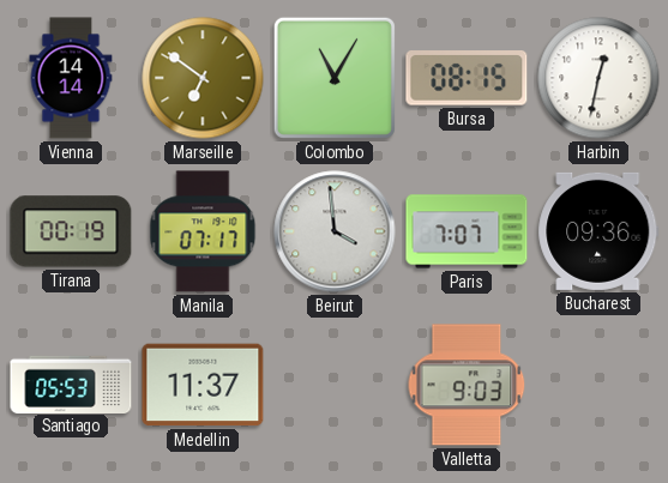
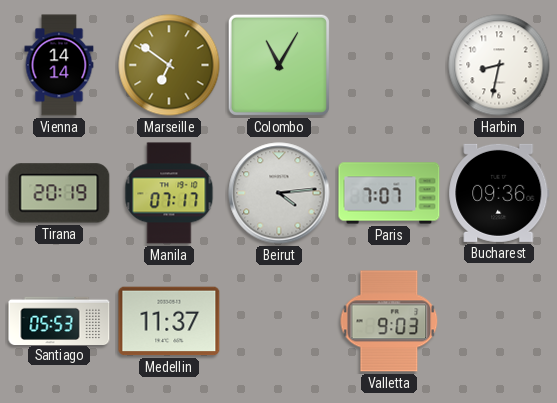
Bursa: 08:15 -> none (467, 79)
Harbin: 12:32 -> 8:32 (499, 65)
Tirana: 00:19 -> 20:19 (59, 193)
Beirut: 3:59 -> 4:14 (279, 193)
